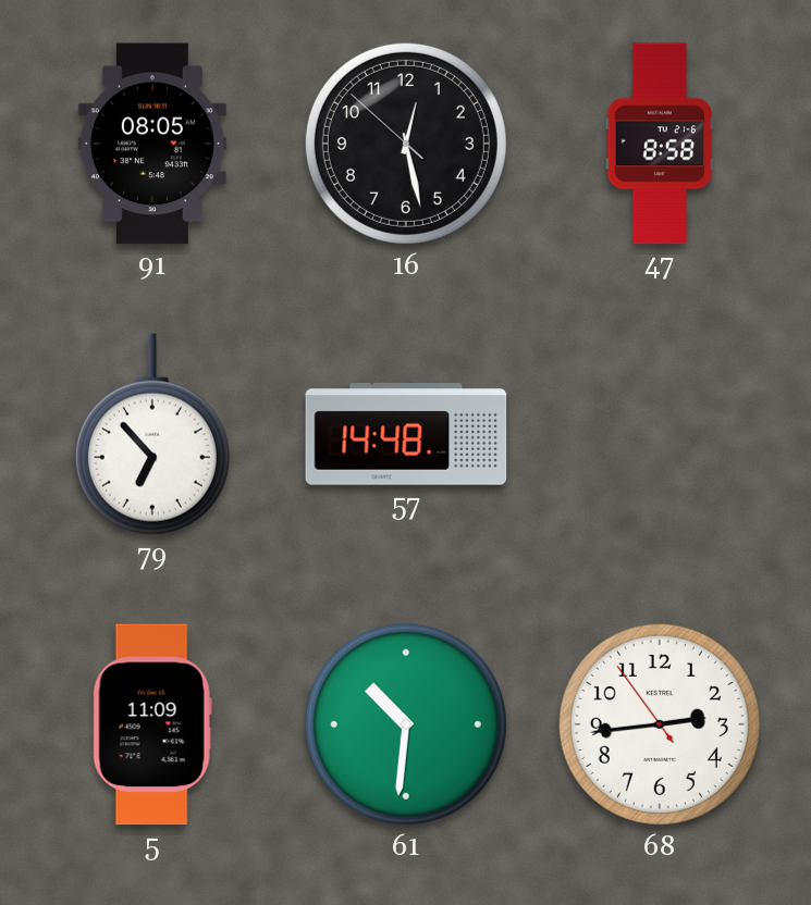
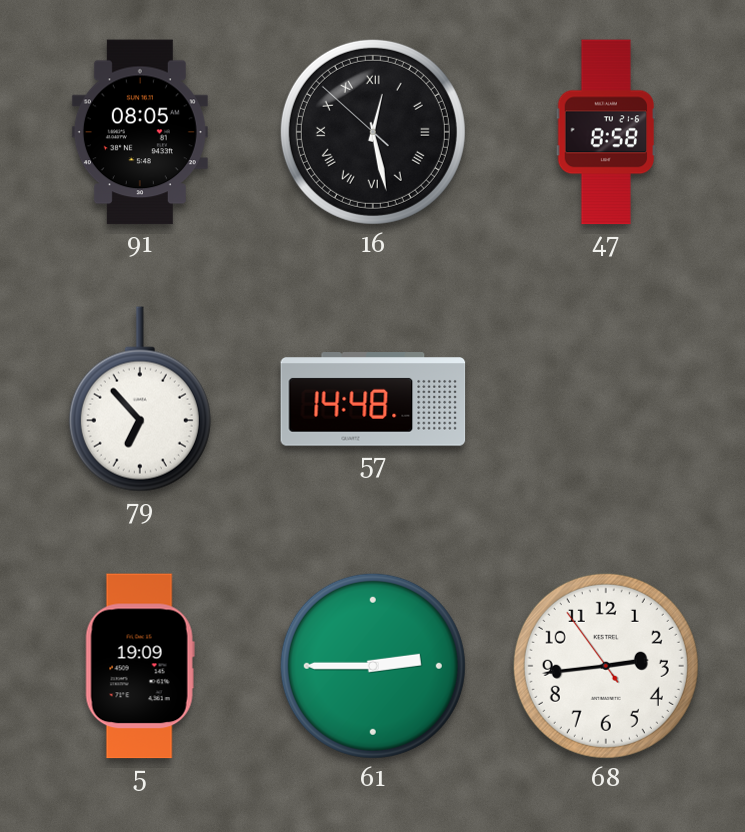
16 numerals: Arabic -> Roman (373, 132)
5: 11:09 -> 19:09 (140, 666)
61: 10:31 -> 2:45 (373, 666)
